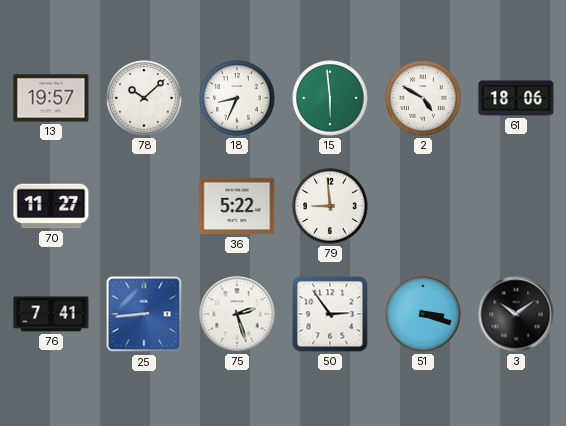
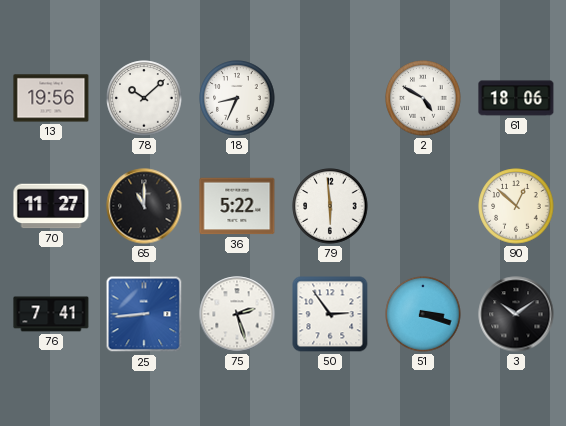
13: 19:57 -> 19:56 (51, 98)
15: 5:59 -> none (330, 98)
65: none -> 11:00 (144, 206)
79: 8:59 -> 5:59 (330, 206)
90: none -> 12:52 (516, 206)
